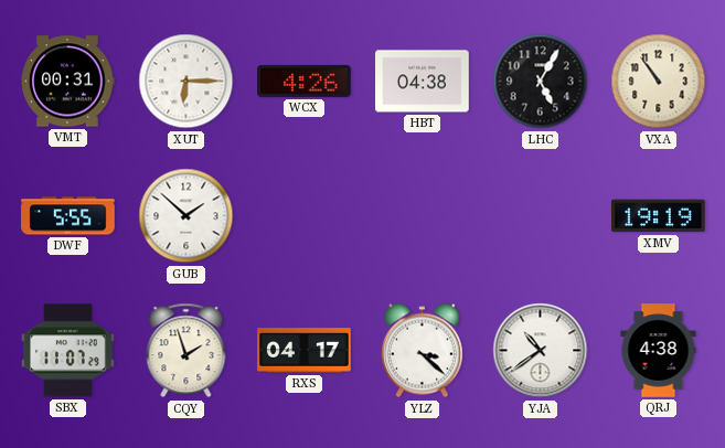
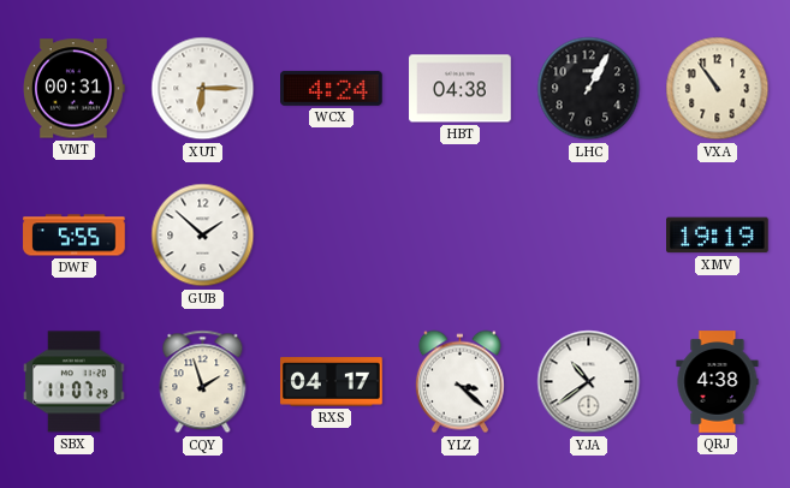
WCX: 4:26 -> 4:24 (332, 88)
LHC: 5:05 -> 1:05 (589, 89)
